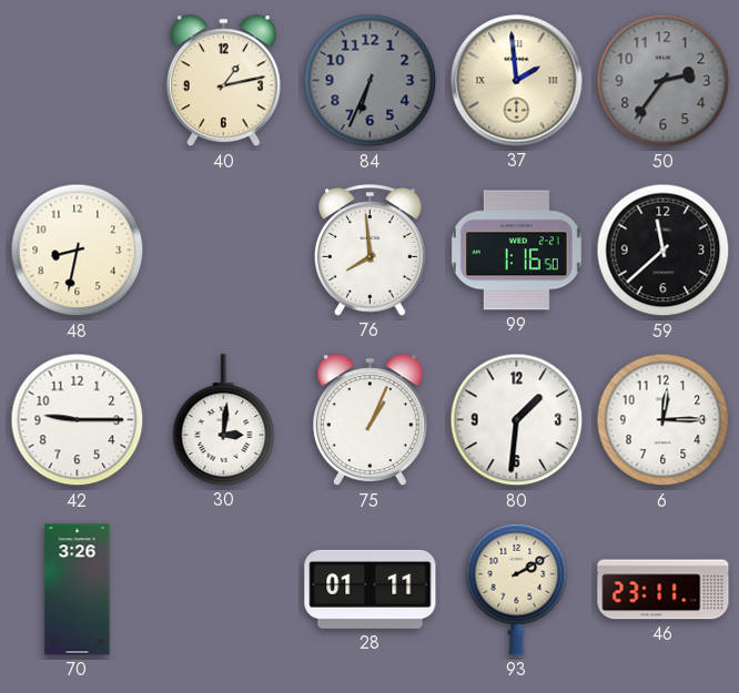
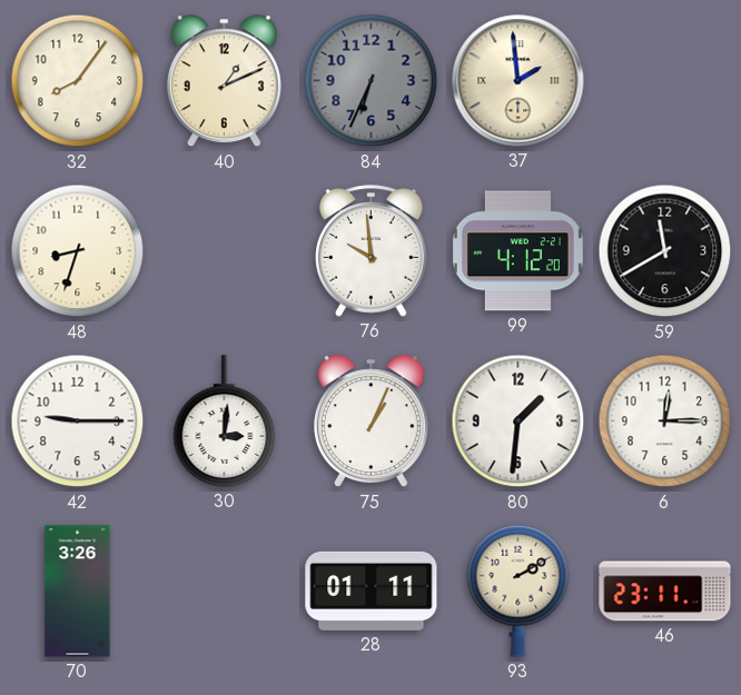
32: none -> 8:06 (78, 81)
40: 1:13 -> 1:11 (224, 81)
50: 2:36 -> none (664, 81)
48: 8:32 -> 8:33 (78, 251)
76: 7:59 -> 9:59 (372, 251)
99: 1:16 -> 4:12 (517, 251)
59: 11:38 -> 11:40 (665, 251)
